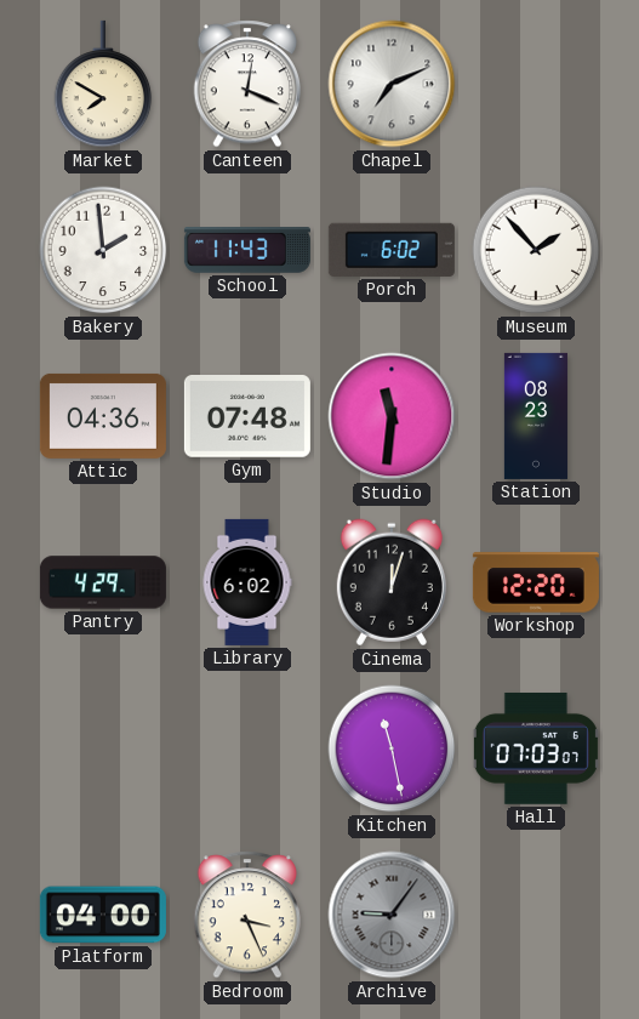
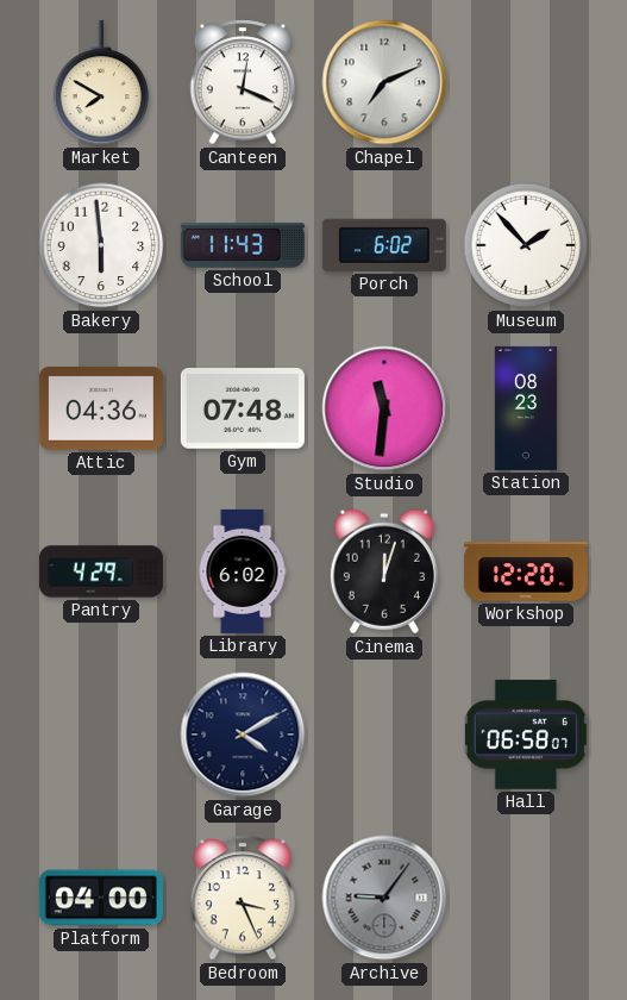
Bakery: 1:59 -> 5:59 (101, 245)
Garage: none -> 4:10 (243, 735)
Kitchen: 11:28 -> none (392, 748)
Hall: 07:03 -> 06:58 (526, 735)
